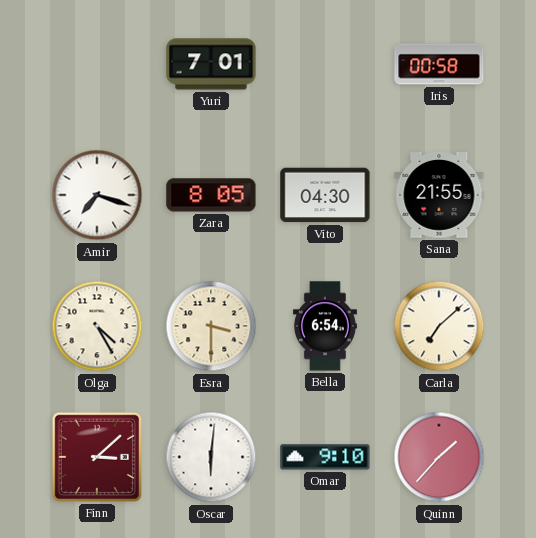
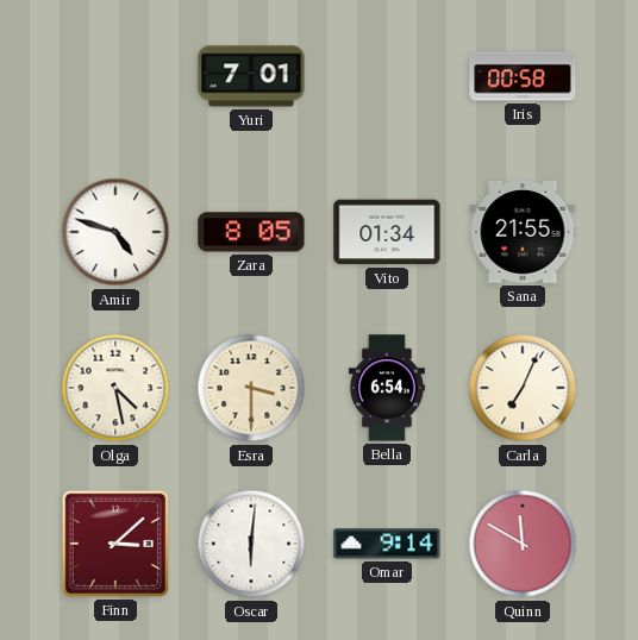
Amir: 7:18 -> 4:48 (115, 232)
Vito: 04:30 -> 01:34 (387, 232)
Olga: 4:25 -> 4:28 (115, 388)
Carla: 7:08 -> 7:04 (523, 388)
Omar: 9:10 -> 9:14 (387, 544)
Quinn: 1:37 -> 11:50 (523, 544)
